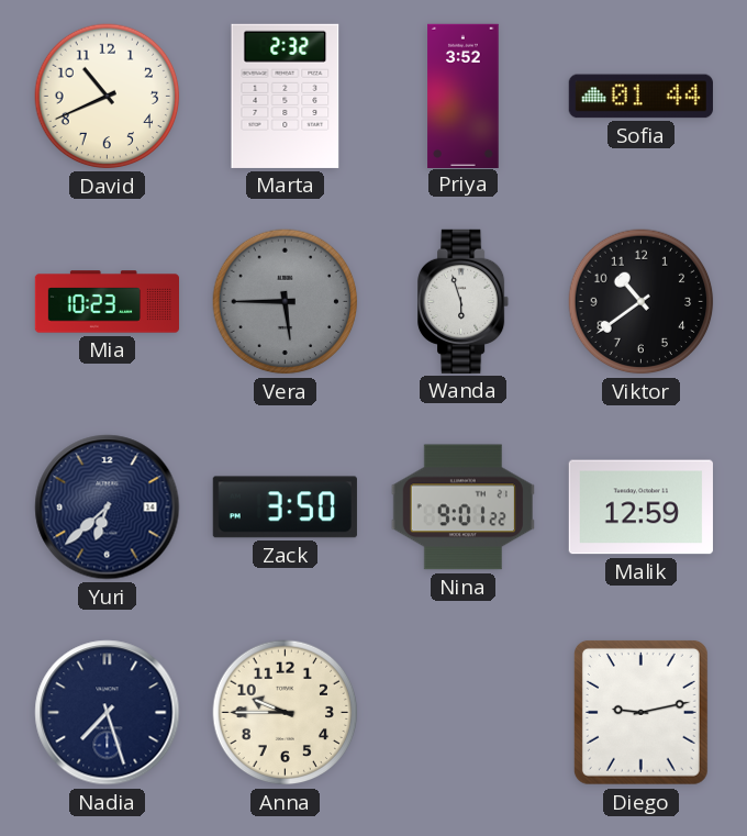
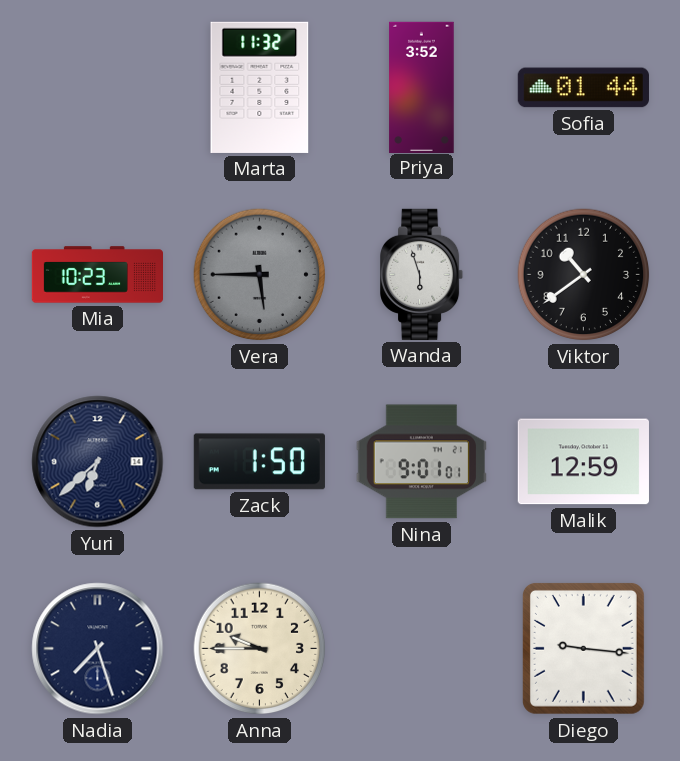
David: 10:41 -> none (108, 97)
Marta: 2:32 -> 11:32 (260, 87)
Zack: 3:50 -> 1:50 (259, 462)
Nina: 9:01:22 -> 9:01:01 (421, 462)
Diego: 9:13 -> 9:16 (583, 648)
